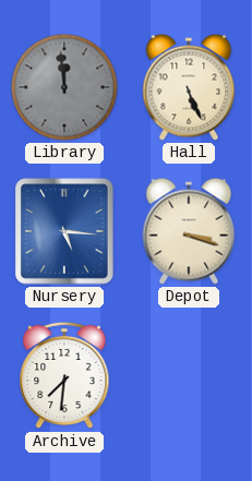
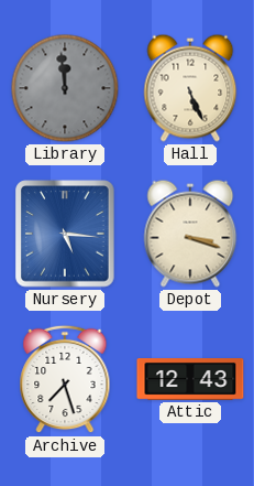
Archive: 7:31 -> 7:27 (65, 379)
Attic: none -> 12:43 (190, 380)
